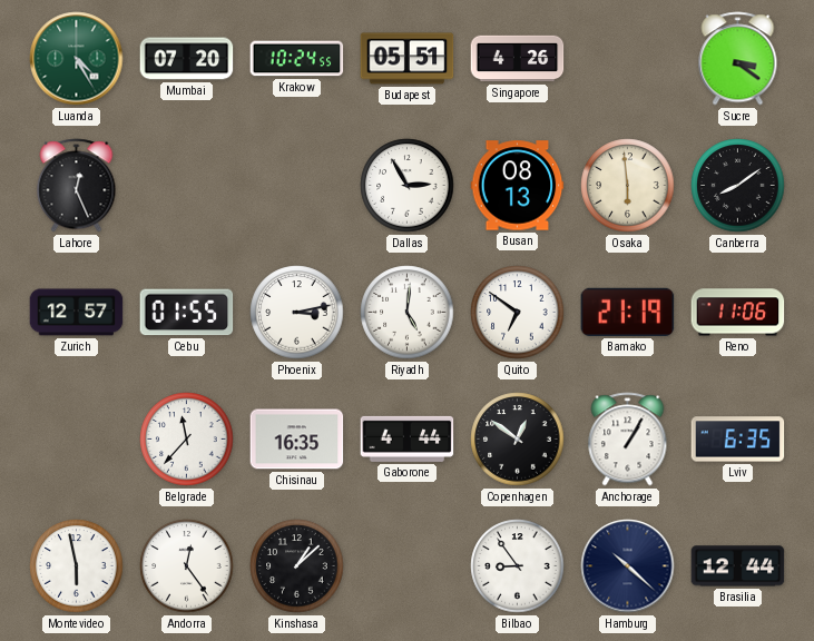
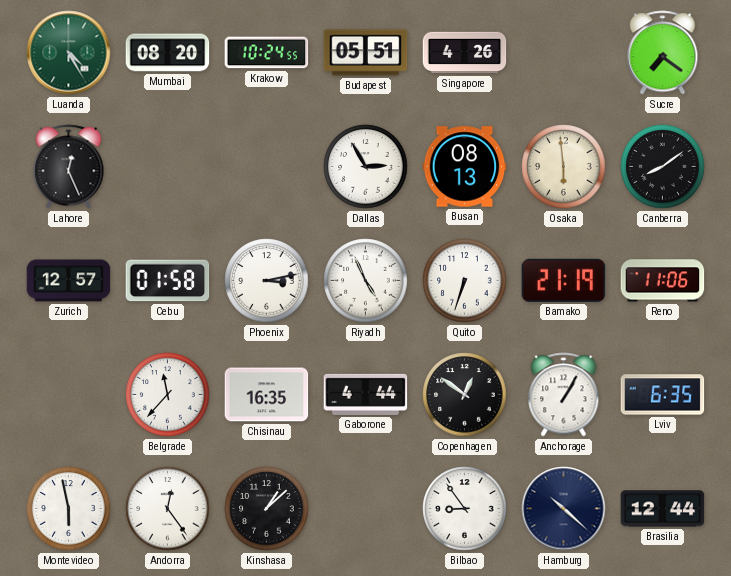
Mumbai: 07:20 -> 08:20 (168, 53)
Sucre: 3:21 -> 7:21 (663, 53)
Cebu: 01:55 -> 01:58 (168, 281)
Riyadh: 5:01 -> 4:56 (366, 281)
Quito: 6:51 -> 6:33 (465, 281)
